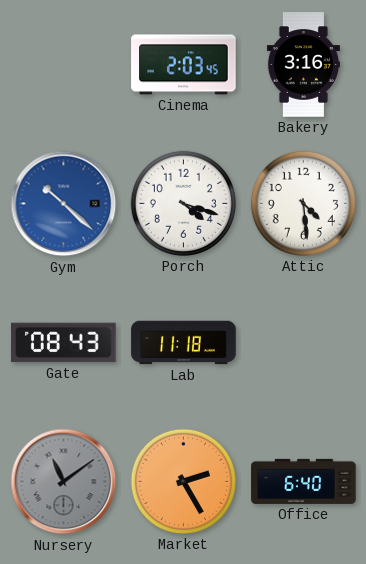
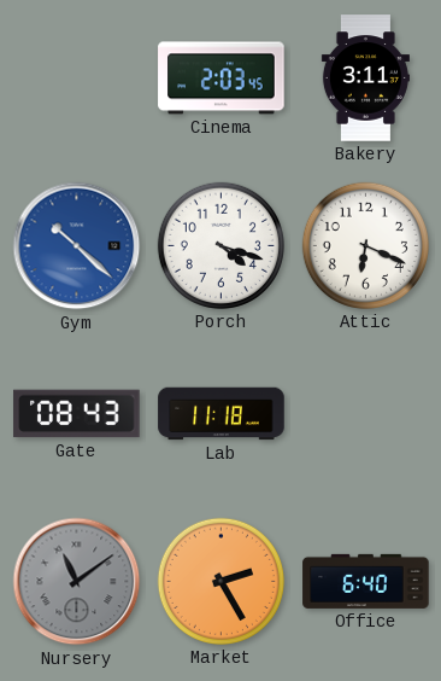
Bakery: 3:16 -> 3:11 (365, 78)
Attic: 4:29 -> 6:19 (365, 245)
